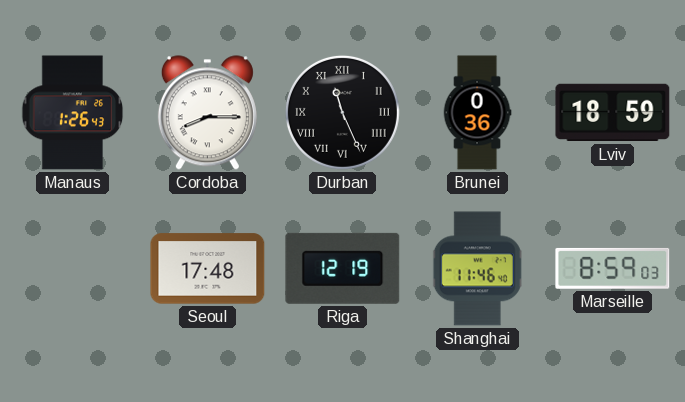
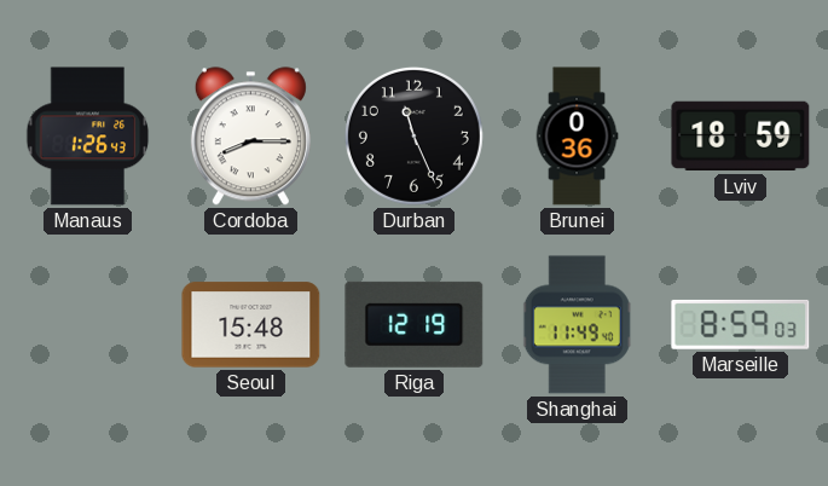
Durban numerals: Roman -> Arabic (413, 135)
Seoul: 17:48 -> 15:48 (251, 325)
Shanghai: 11:46 -> 11:49 (578, 325)
